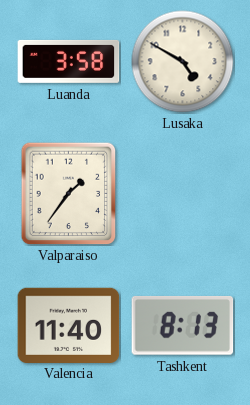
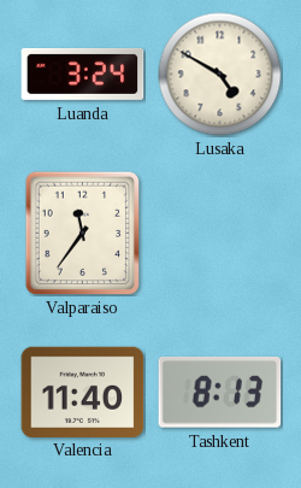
Luanda: 3:58 -> 3:24 (83, 74)
Valparaiso: 1:36 -> 11:36 (83, 233)
